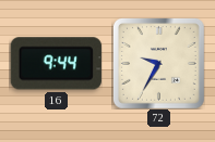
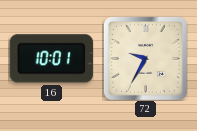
16: 9:44 -> 10:01 (51, 59)
